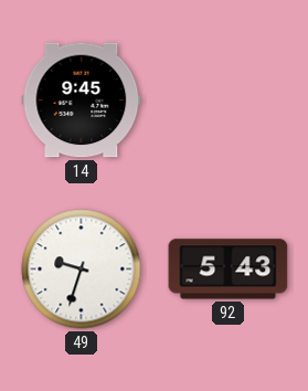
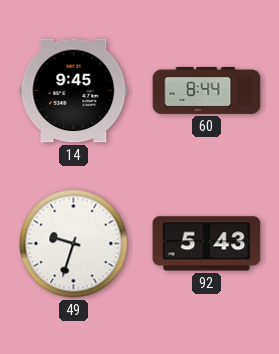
60: none -> 8:44 (207, 90)
